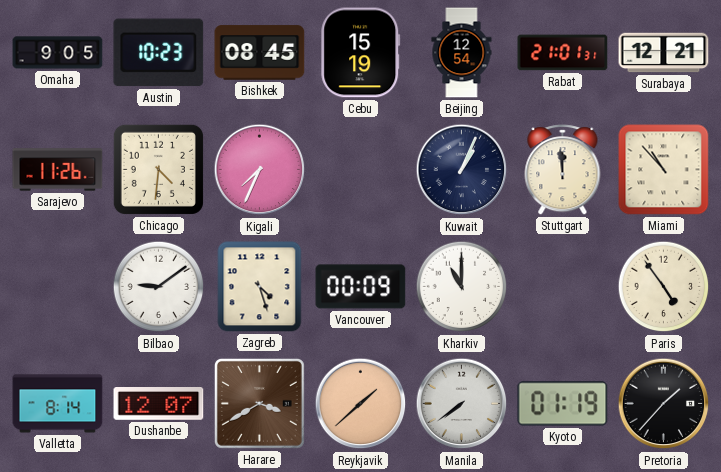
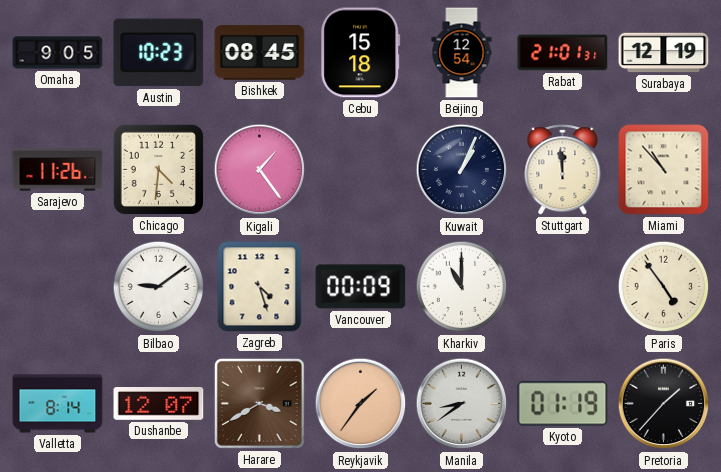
Cebu: 15:19 -> 15:18 (361, 53)
Surabaya: 12:21 -> 12:19 (664, 53)
Kigali: 7:34 -> 1:24 (260, 170)
Reykjavik: 1:38 -> 1:36 (361, 404)
Manila: 7:39 -> 8:39 (462, 404)
